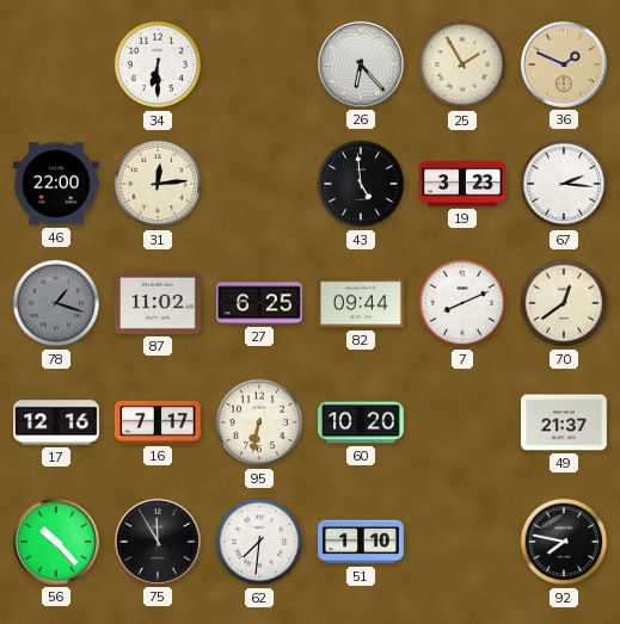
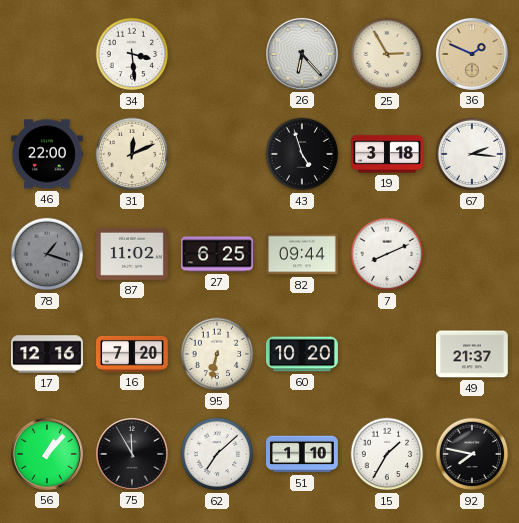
34: 6:30 -> 3:29 (132, 54)
25: 1:55 -> 2:55 (387, 54)
31: 12:14 -> 12:11 (132, 154)
43: 4:59 -> 4:57 (302, 154)
19: 3:23 -> 3:18 (387, 154)
70: 12:39 -> none (564, 303)
16: 7:17 -> 7:20 (133, 354)
56: 10:23 -> 1:07 (47, 454)
62: 7:31 -> 7:08 (217, 454)
15: none -> 1:35 (387, 454)
